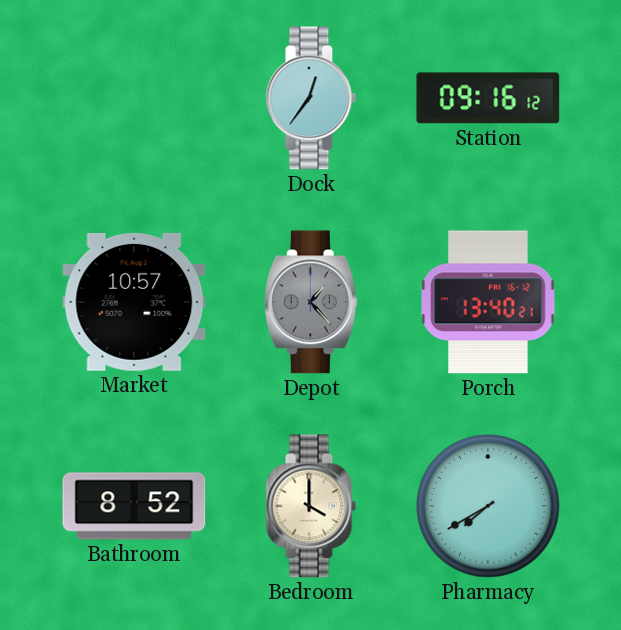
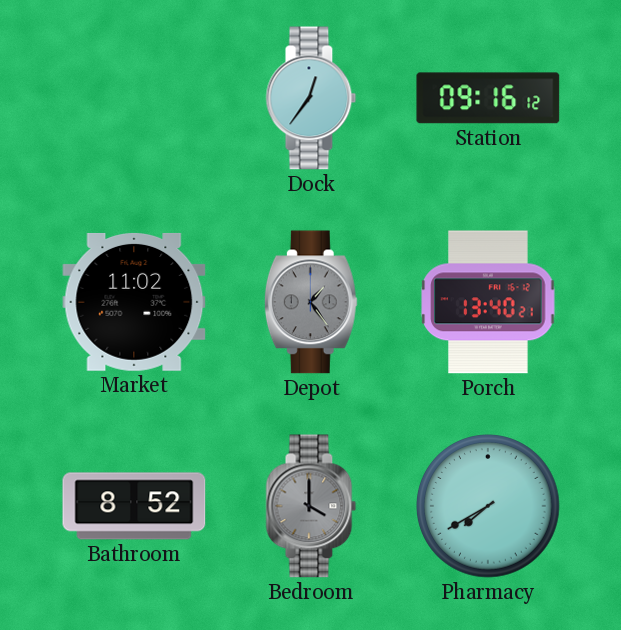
Market: 10:57 -> 11:02 (134, 302)
Depot: 1:23 -> 1:24 (311, 302)
Bedroom dial: cream -> grey (311, 506)
